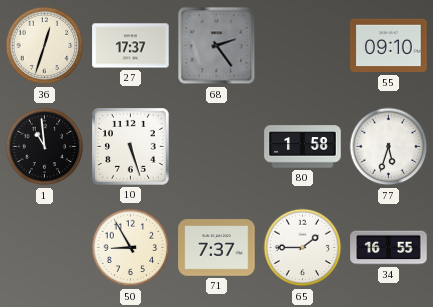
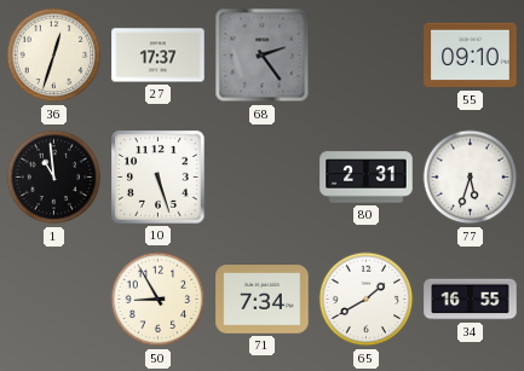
80: 1:58 -> 2:31 (367, 178)
71: 7:37 -> 7:34 (263, 300)
65: 1:45 -> 1:40 (367, 300)
